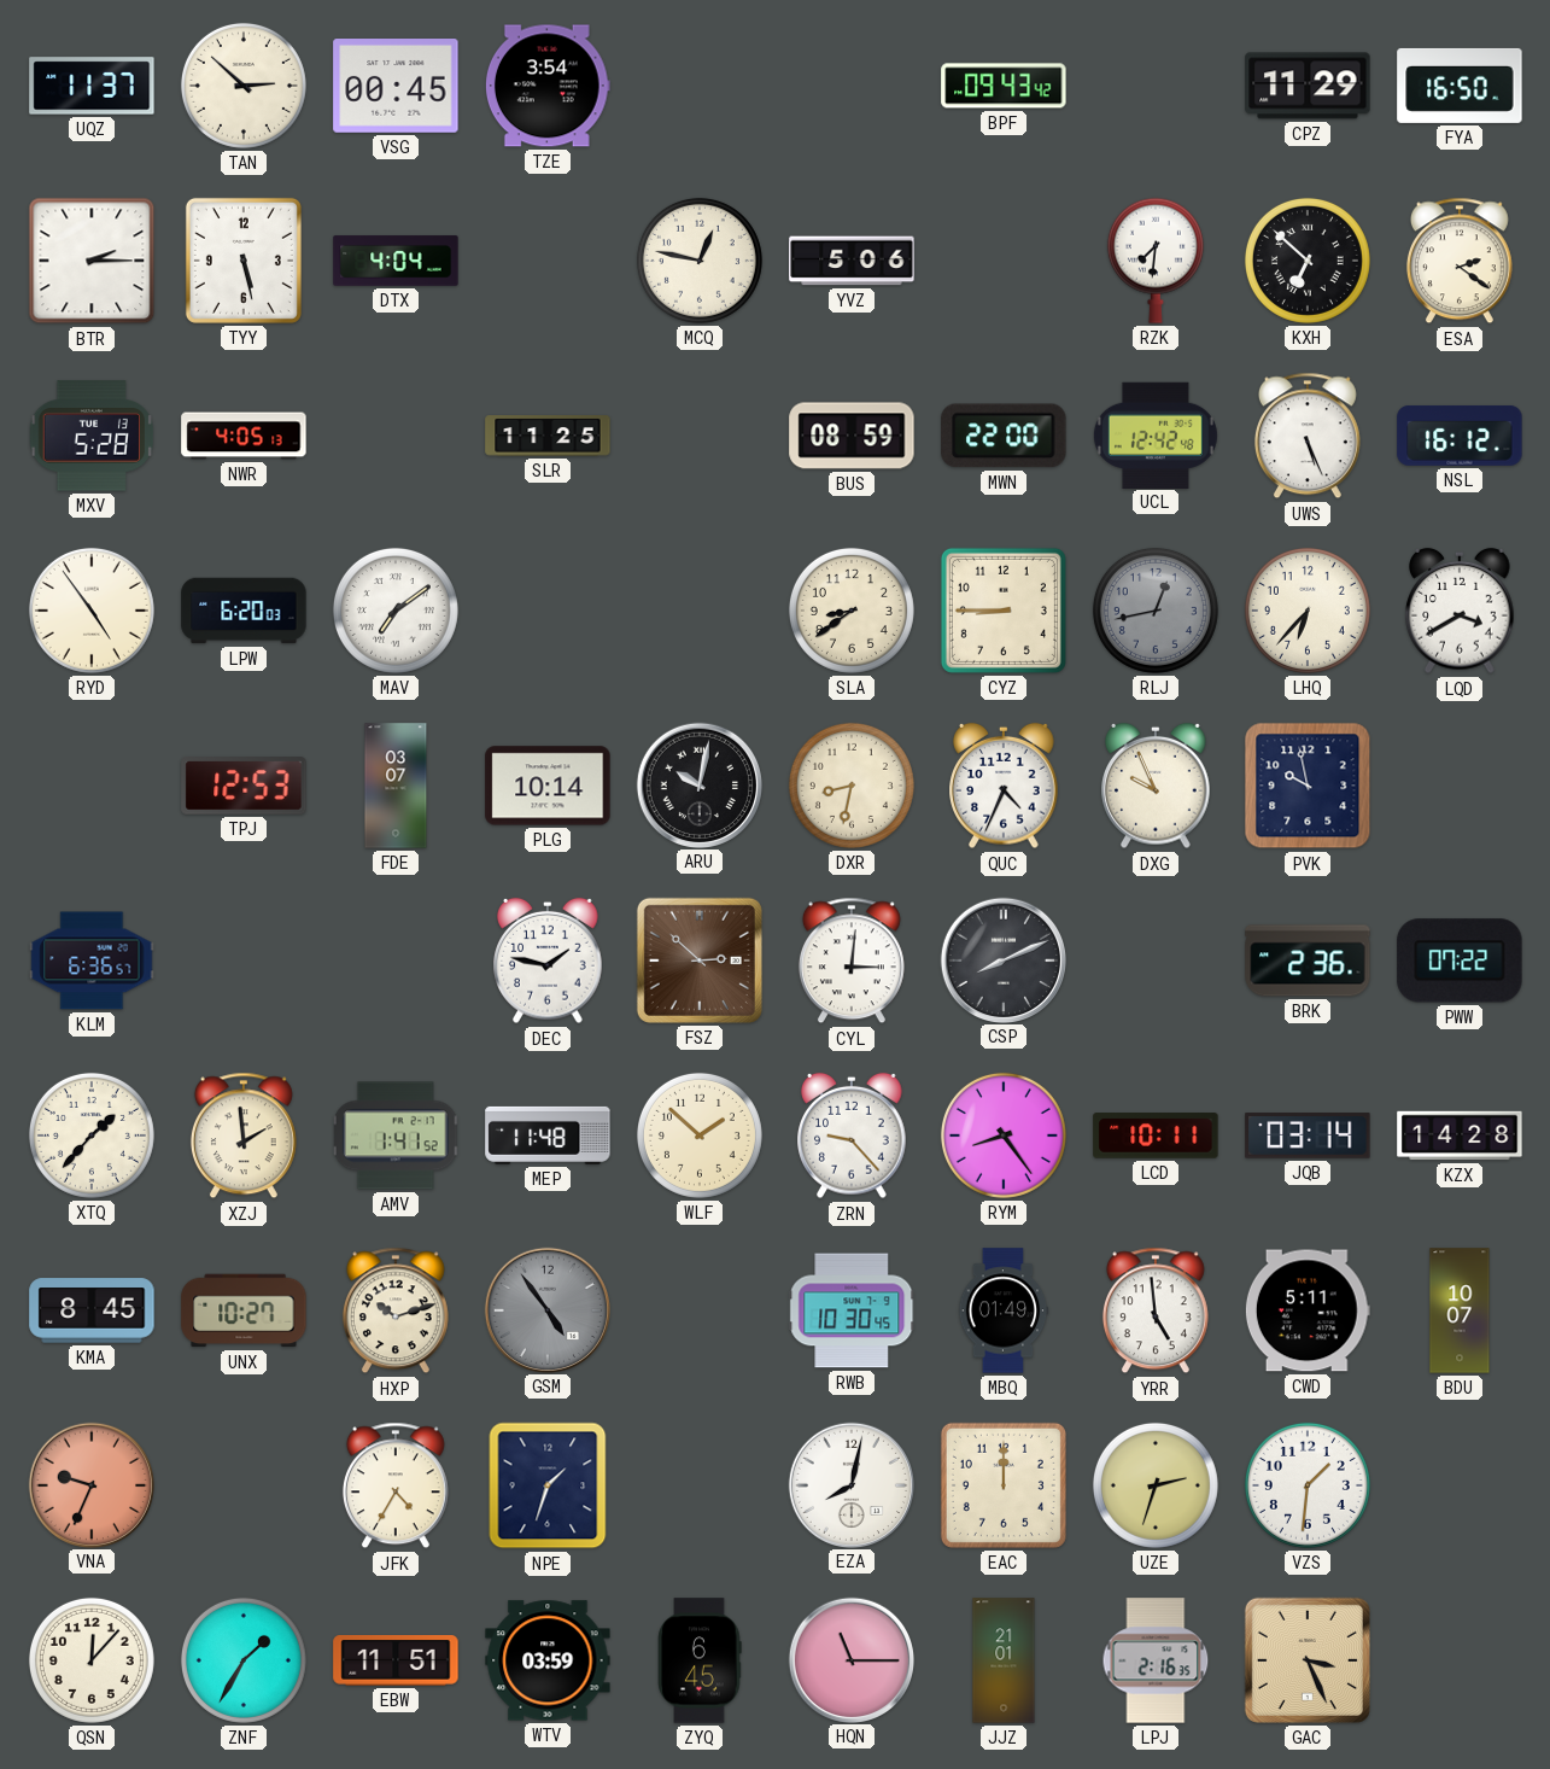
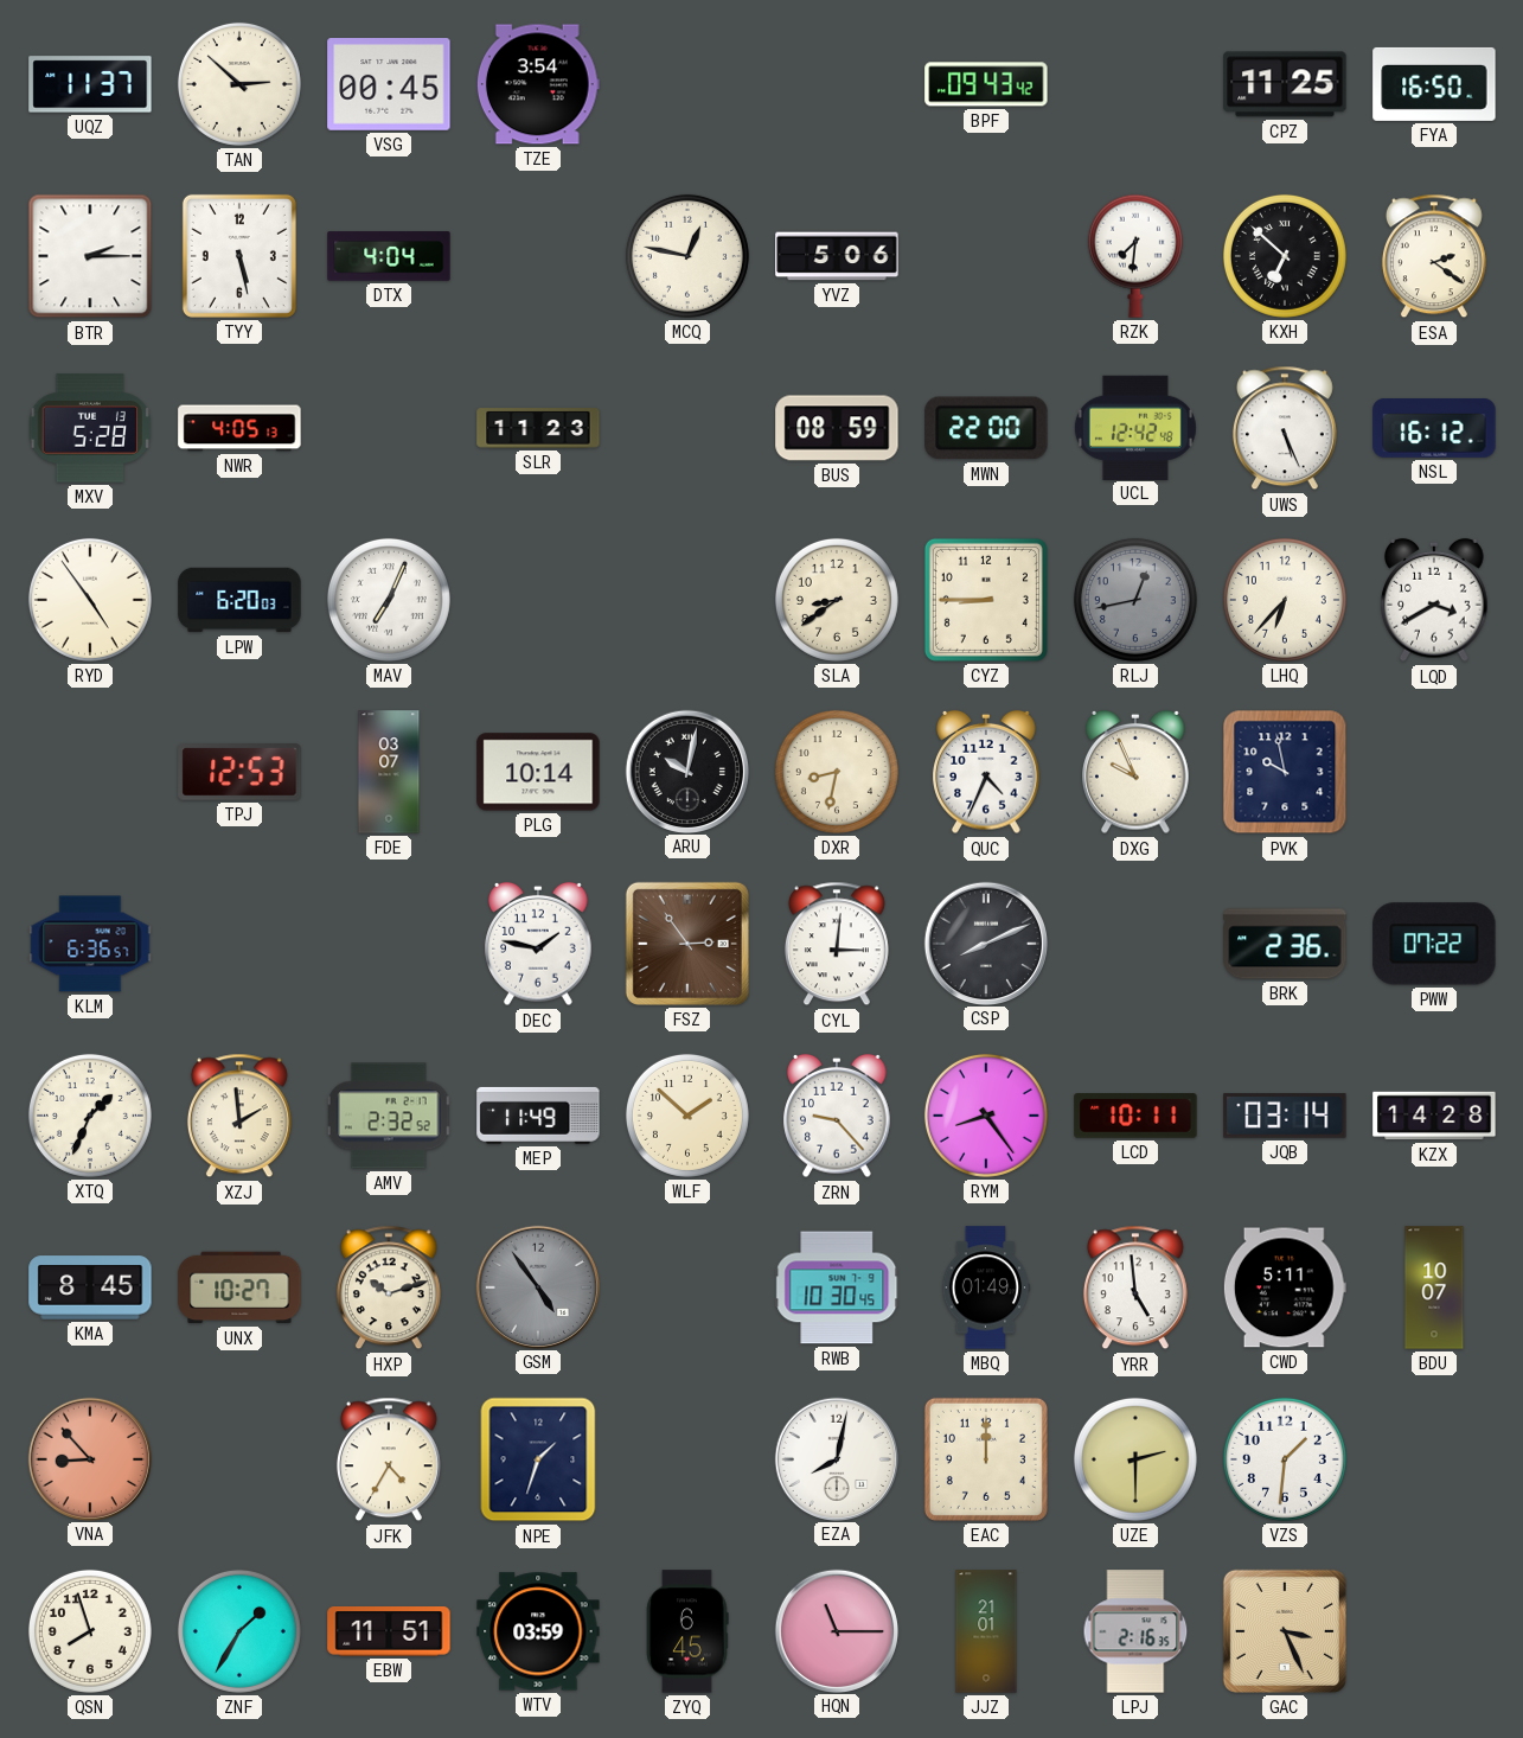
CPZ: 11:29 -> 11:25 (1285, 84)
SLR: 11:25 -> 11:23 (538, 428)
MAV: 7:09 -> 7:04 (389, 600)
FSZ: 2:52 -> 2:54 (687, 944)
XTQ: 1:37 -> 1:34 (90, 1116)
AMV: 1:41 -> 2:32 (389, 1116)
MEP: 11:48 -> 11:49 (538, 1116)
VNA: 9:34 -> 8:53 (89, 1458)
UZE: 2:33 -> 2:30 (1135, 1459)
QSN: 12:07 -> 7:57 (90, 1631)
